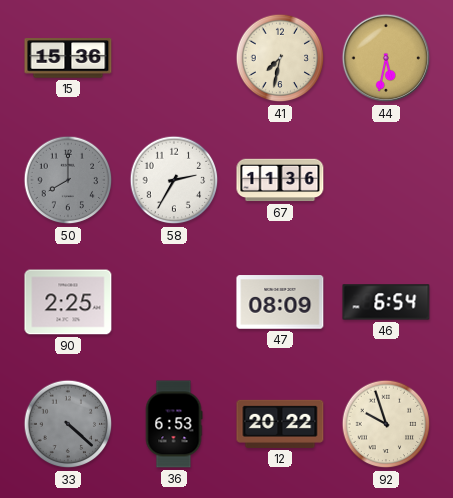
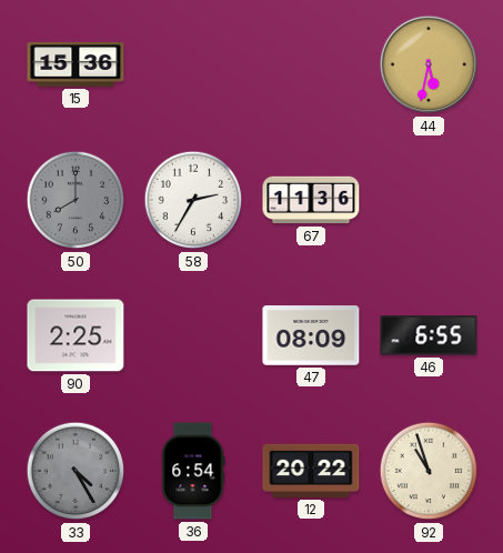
41: 7:32 -> none (280, 58)
46: 6:54 -> 6:55 (429, 335)
33: 4:22 -> 4:25 (76, 471)
36: 6:53 -> 6:54 (193, 471)
92: 9:57 -> 10:57 (429, 471)
